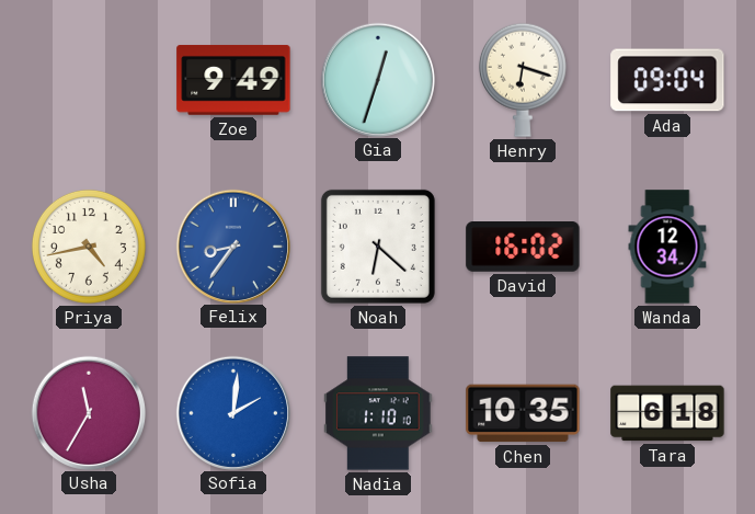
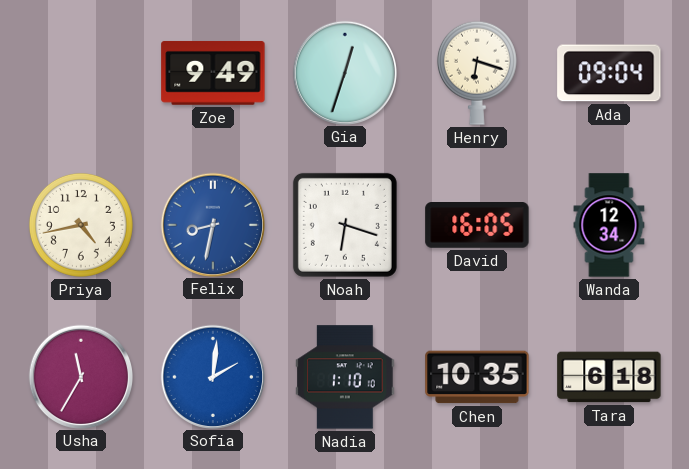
Felix: 8:36 -> 8:32 (212, 224)
Noah: 6:22 -> 6:18 (345, 225)
David: 16:02 -> 16:05 (477, 226)
